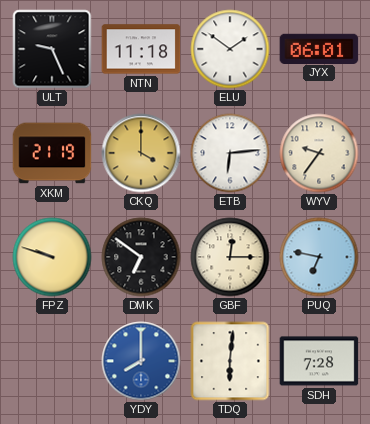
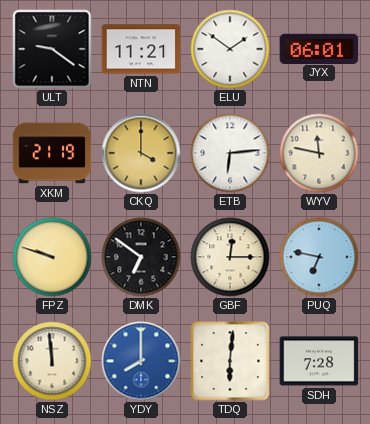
ULT: 9:26 -> 9:21 (52, 49)
NTN: 11:18 -> 11:21 (141, 49)
WYV: 9:36 -> 11:47 (319, 153)
NSZ: none -> 11:59 (52, 361)
